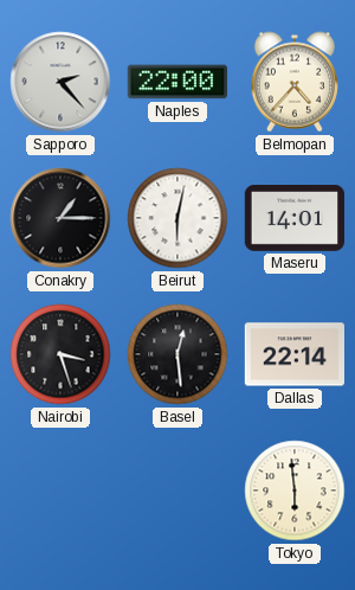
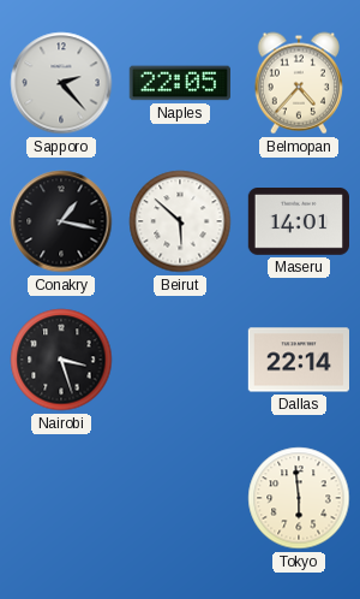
Naples: 22:00 -> 22:05 (179, 83)
Conakry: 1:15 -> 1:17 (61, 221)
Beirut: 6:02 -> 5:52 (180, 221)
Basel: 12:29 -> none (177, 354)
